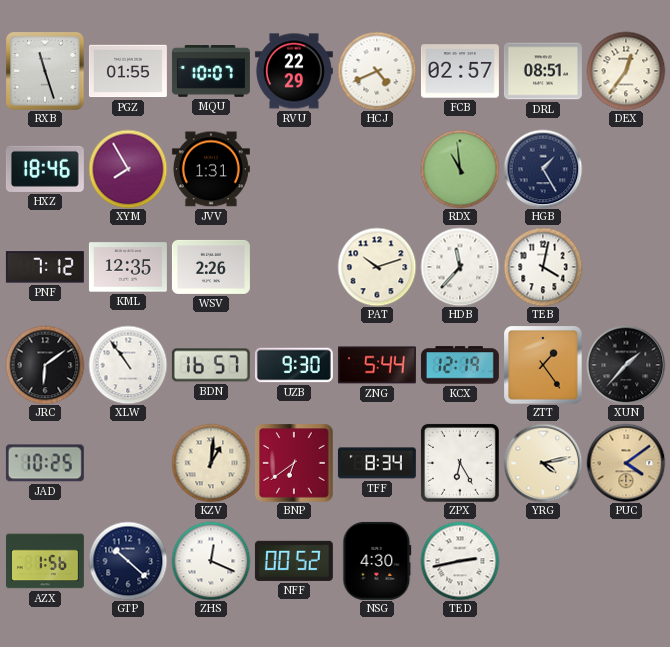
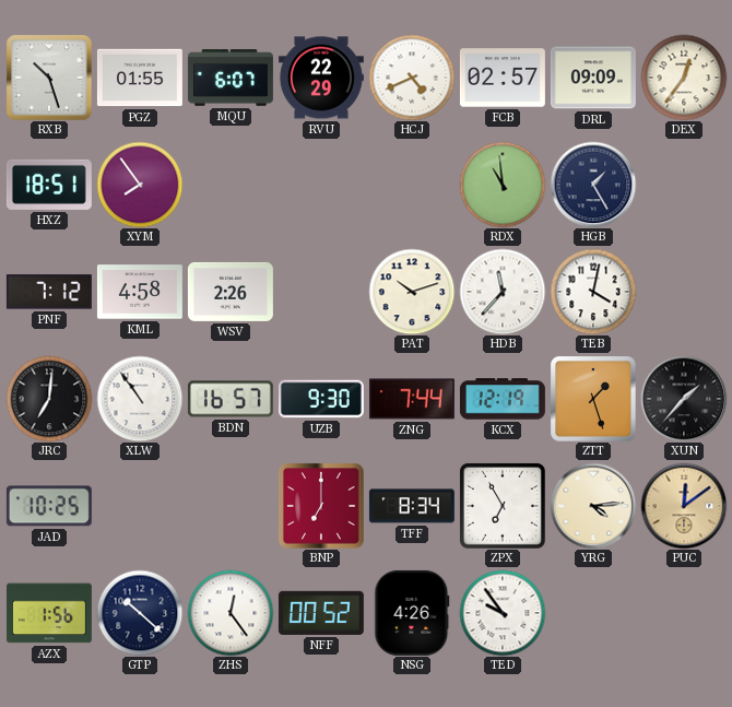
RXB: 11:27 -> 10:27 (49, 78)
MQU: 10:07 -> 6:07 (231, 79)
DRL: 08:51 -> 09:09 (593, 78)
HXZ: 18:46 -> 18:51 (49, 185)
XYM: 7:55 -> 7:54 (140, 185)
JVV: 1:31 -> none (211, 169)
KML: 12:35 -> 4:58 (140, 292)
JRC: 6:09 -> 7:01 (49, 399)
ZNG: 5:44 -> 7:44 (412, 399)
ZTT: 1:24 -> 1:27 (593, 399)
KZV: 1:01 -> none (211, 463)
BNP: 6:39 -> 7:00 (321, 506)
ZPX: 6:25 -> 6:55 (503, 506)
YRG: 4:13 -> 4:14 (593, 506)
PUC: 4:09 -> 12:09 (684, 506)
ZHS: 12:19 -> 12:24 (231, 613)
NSG: 4:30 -> 4:26 (412, 613)
TED: 2:43 -> 9:54 (503, 613)
